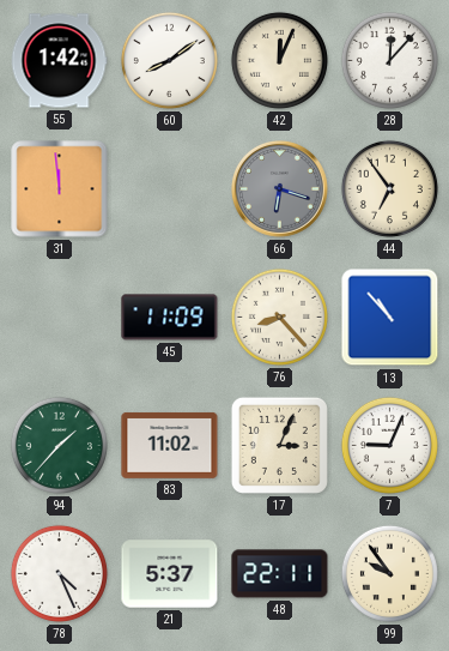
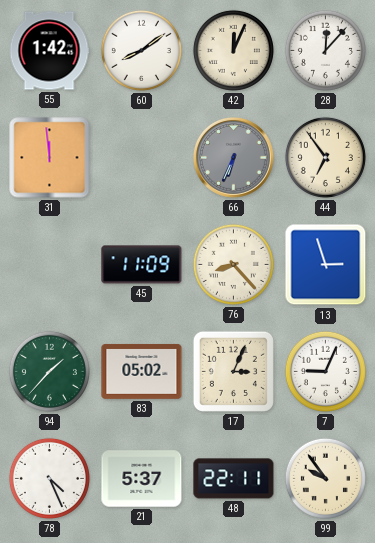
66: 6:18 -> 6:34 (234, 158)
13: 10:53 -> 2:57 (326, 265)
83: 11:02 -> 05:02 (142, 371)
